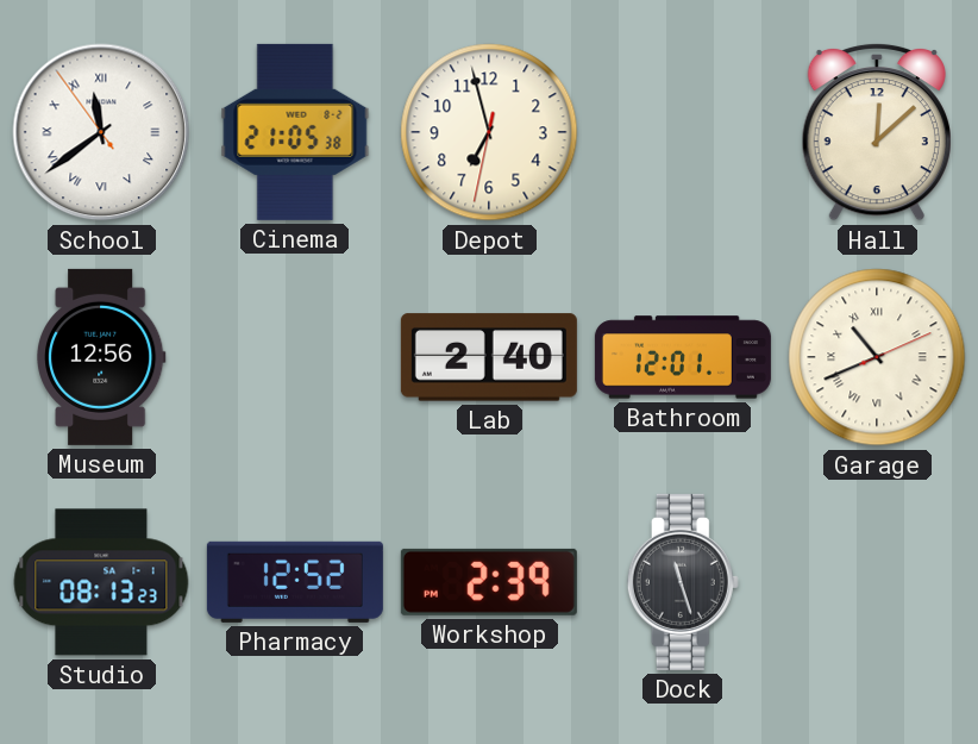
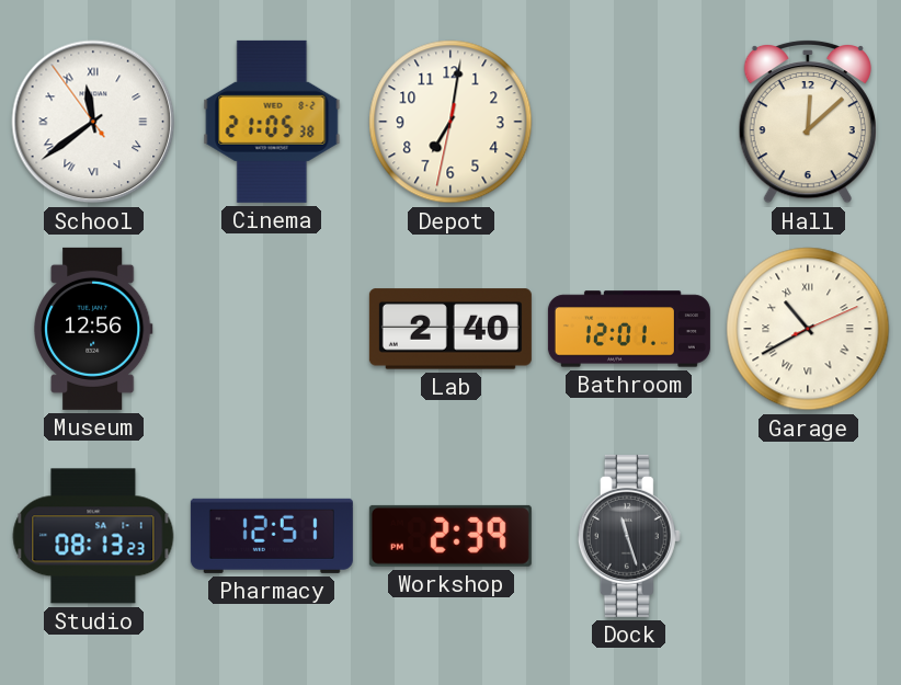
Depot: 6:57 -> 7:01 (450, 122)
Garage: 10:41 -> 10:40 (808, 329)
Pharmacy: 12:52 -> 12:51 (272, 536)
